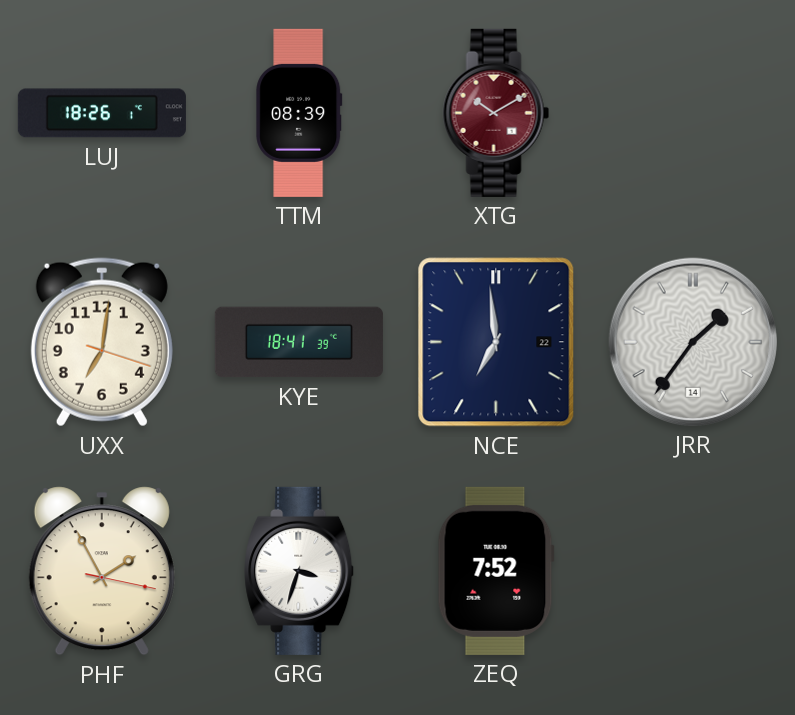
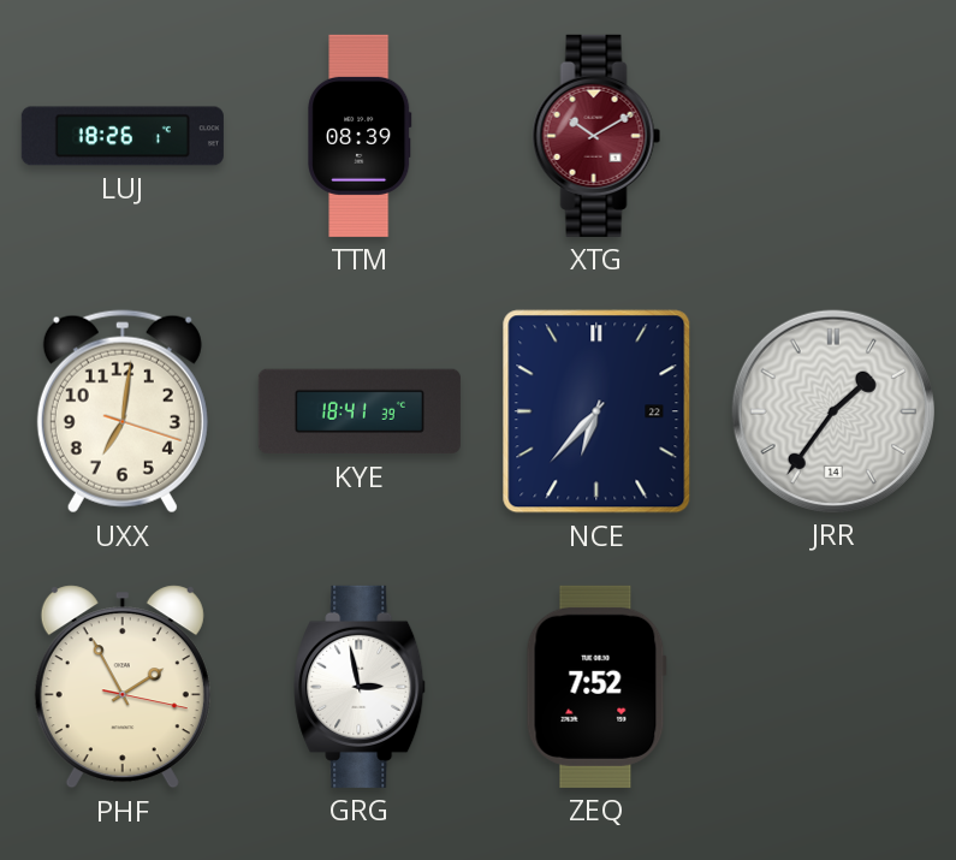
NCE: 6:59 -> 6:37 (596, 411)
GRG: 3:33 -> 2:58 (361, 687)
